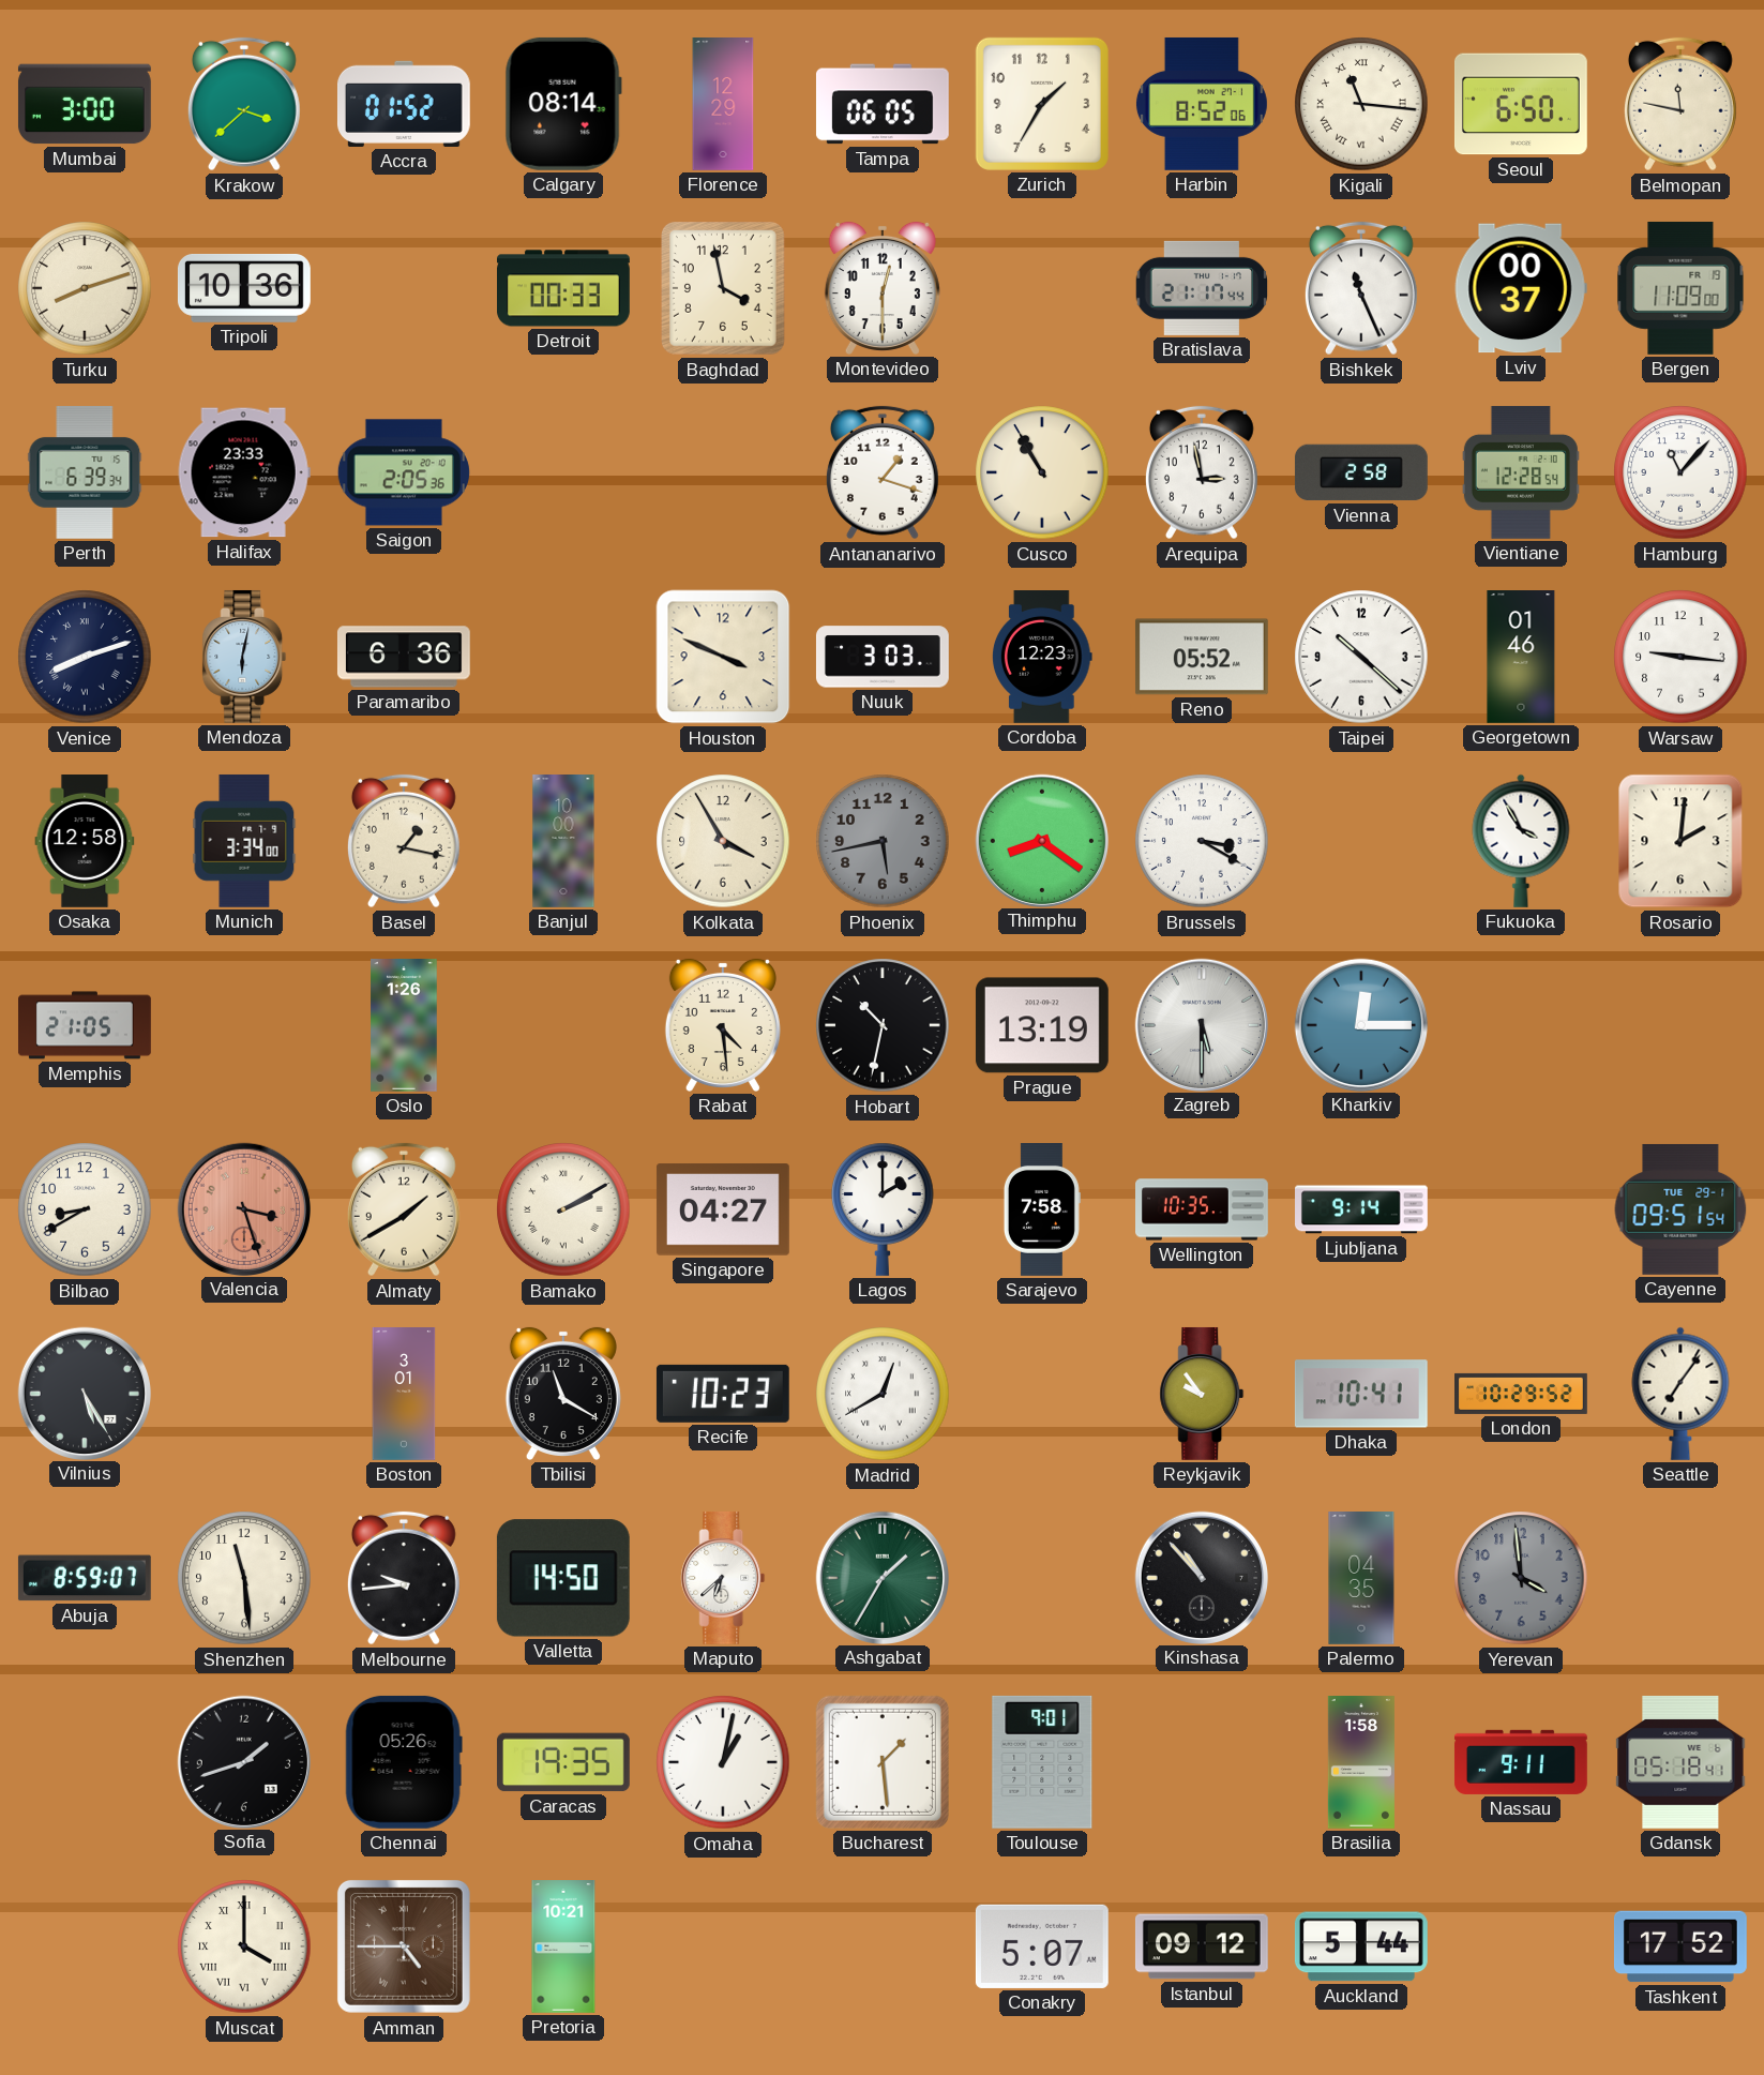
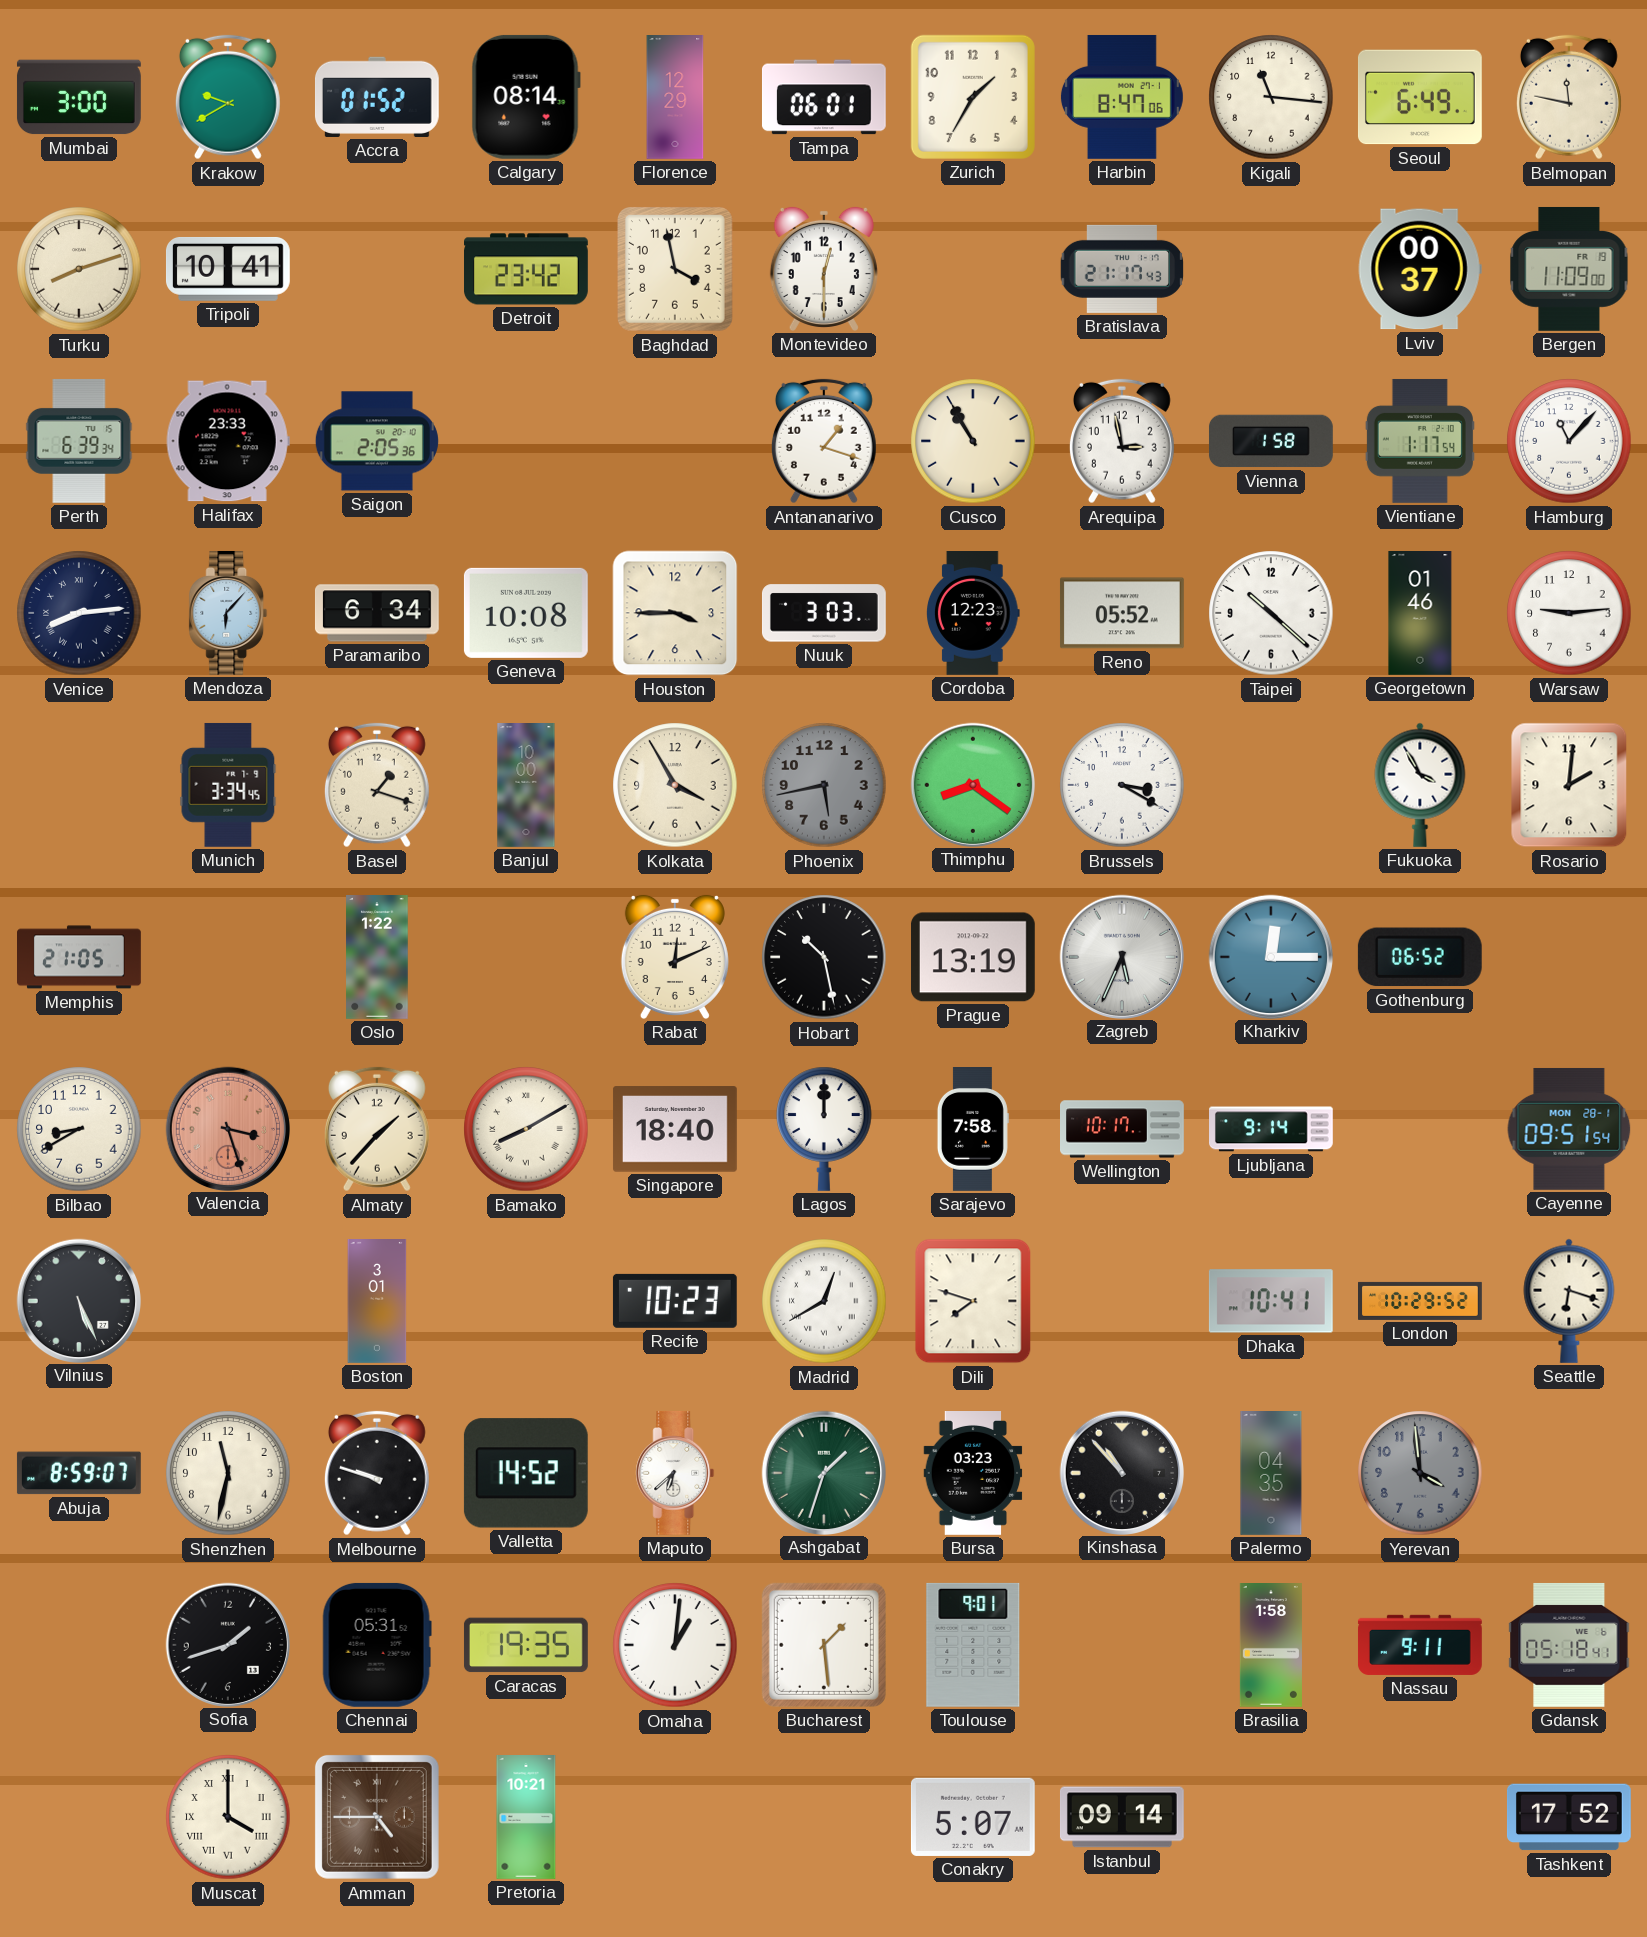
Krakow: 3:38 -> 9:40 (228, 97)
Tampa: 06:05 -> 06:01 (824, 97)
Harbin: 8:52 -> 8:47 (1122, 97)
Kigali numerals: Roman -> Arabic (1271, 97)
Seoul: 6:50 -> 6:49 (1420, 97)
Tripoli: 10:36 -> 10:41 (228, 269)
Detroit: 00:33 -> 23:42 (527, 269)
Bratislava: 21:17:44 -> 21:17:43 (1122, 269)
Bishkek: 11:26 -> none (1361, 288)
Vienna: 2:58 -> 1:58 (1271, 441)
Vientiane: 12:28 -> 1:17 (1420, 441)
Venice: 8:12 -> 8:14 (79, 613)
Mendoza: 6:02 -> 6:07 (228, 613)
Paramaribo: 6:36 -> 6:34 (377, 613)
Geneva: none -> 10:08 (526, 613)
Houston: 3:49 -> 3:45 (675, 613)
Warsaw: 9:16 -> 9:14 (1569, 613)
Osaka: 12:58 -> none (85, 842)
Munich: 3:34:00 -> 3:34:45 (228, 785)
Basel: 1:17 -> 1:18 (377, 785)
Oslo: 1:26 -> 1:22 (377, 958)
Rabat: 4:29 -> 12:11 (675, 957)
Hobart: 10:32 -> 10:28 (824, 957)
Zagreb: 5:30 -> 5:34 (1121, 956)
Gothenburg: none -> 06:52 (1420, 957)
Almaty: 1:40 -> 1:37 (377, 1129)
Bamako: 2:10 -> 8:10 (526, 1129)
Singapore: 04:27 -> 18:40 (675, 1129)
Lagos: 2:00 -> 12:00 (824, 1129)
Wellington: 10:35 -> 10:17 (1123, 1129)
Cayenne date: TUE 29-1 -> MON 28-1 (1569, 1129)
Vilnius: 5:25 -> 5:26 (78, 1300)
Tbilisi: 11:20 -> none (563, 1394)
Dili: none -> 7:48 (973, 1301)
Reykjavik: 9:54 -> none (1202, 1394)
Seattle: 7:06 -> 6:18 (1569, 1301)
Shenzhen: 11:29 -> 11:32 (228, 1473)
Melbourne: 9:44 -> 9:48 (377, 1473)
Valletta: 14:50 -> 14:52 (526, 1473)
Ashgabat: 1:35 -> 1:33 (823, 1472)
Bursa: none -> 03:23 (973, 1474)
Chennai: 05:26 -> 05:31 (377, 1645)
Omaha: 1:02 -> 1:01 (675, 1645)
Istanbul: 09:12 -> 09:14 (1122, 1817)
Auckland: 5:44 -> none (1361, 1946)
